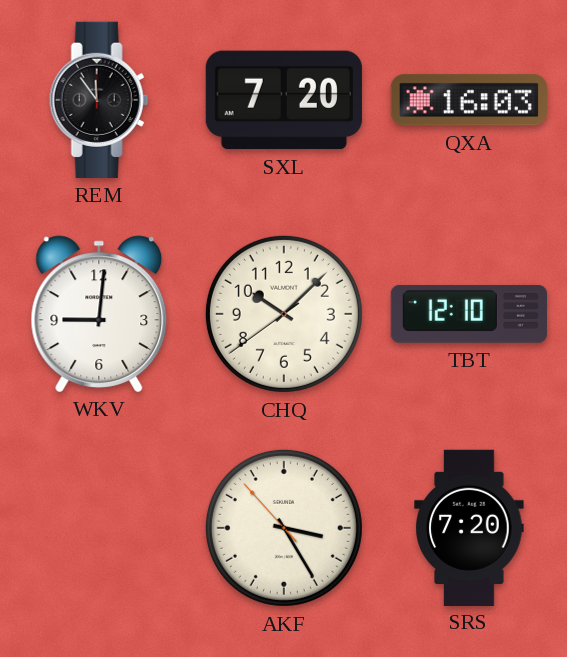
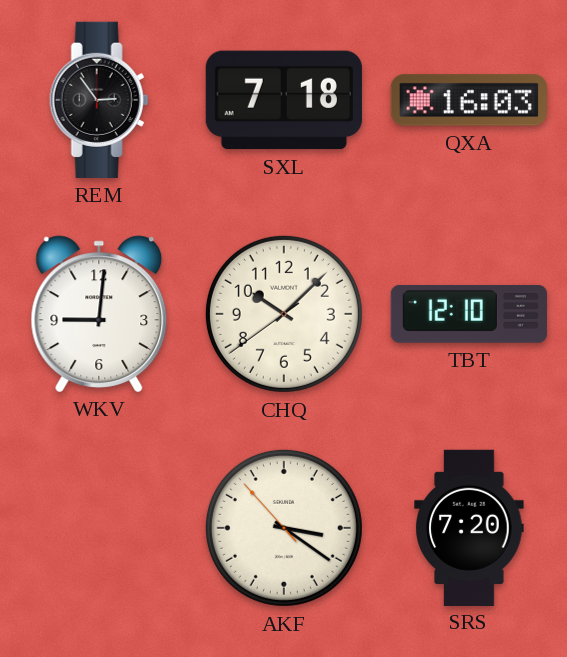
REM: 11:54 -> 2:54 (99, 100)
SXL: 7:20 -> 7:18 (284, 100)
AKF: 3:24 -> 3:20 (284, 528)
